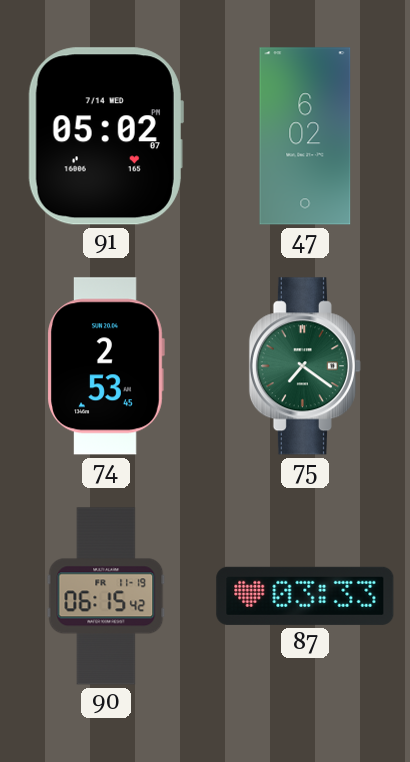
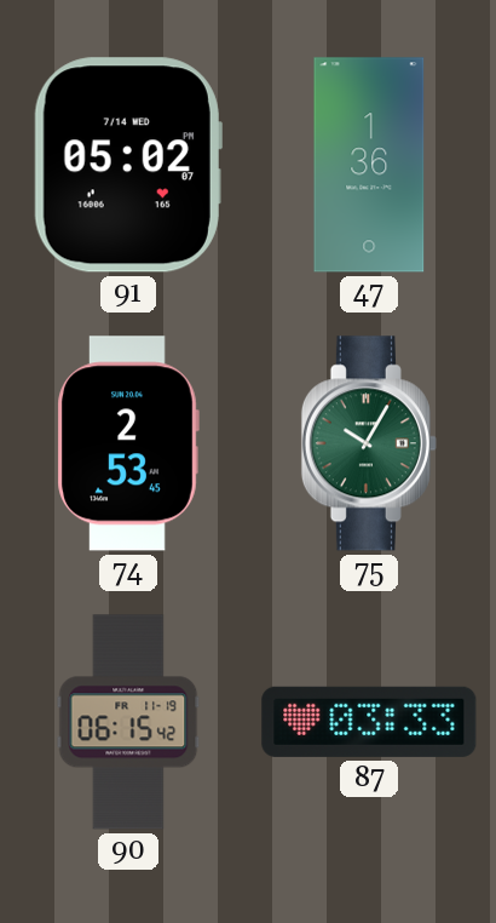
47: 6:02 -> 1:36 (369, 165)
75: 7:21 -> 10:05 (369, 443)
